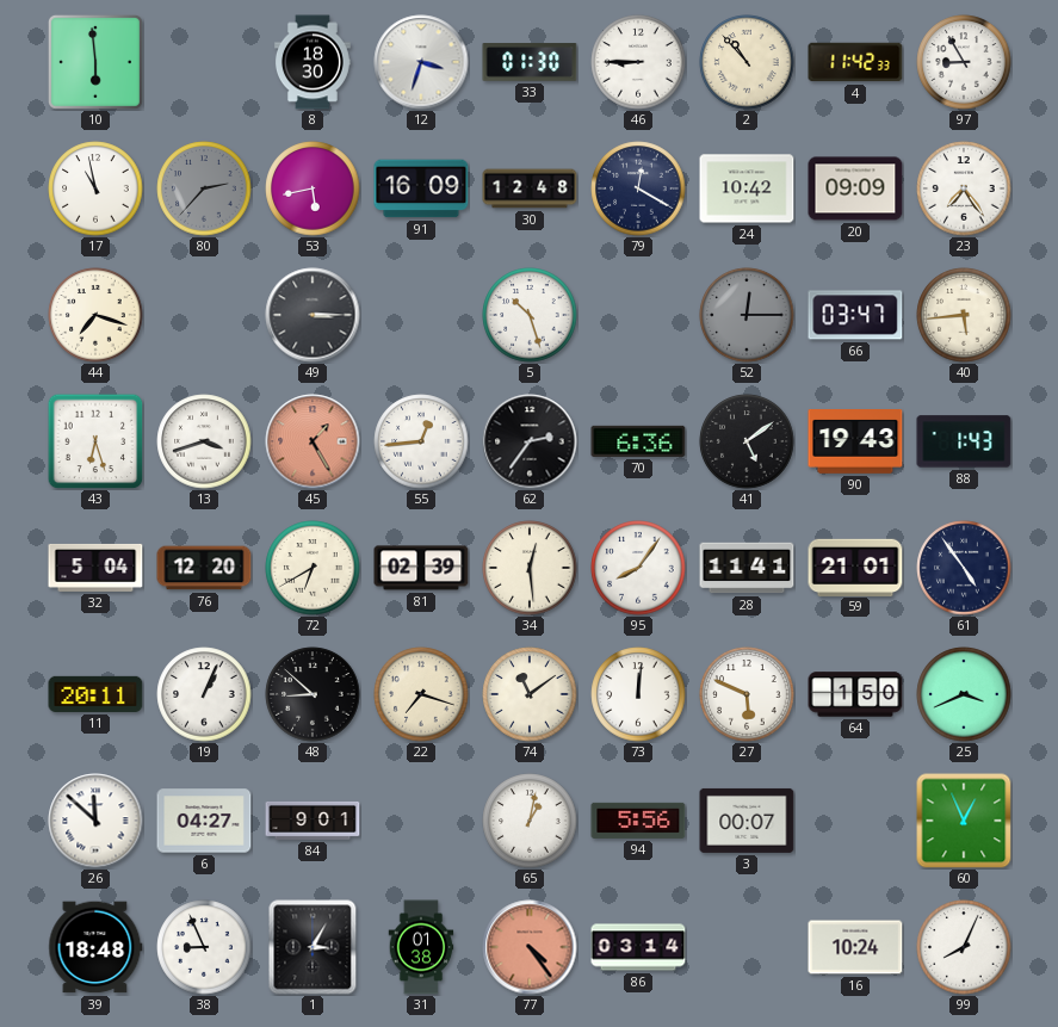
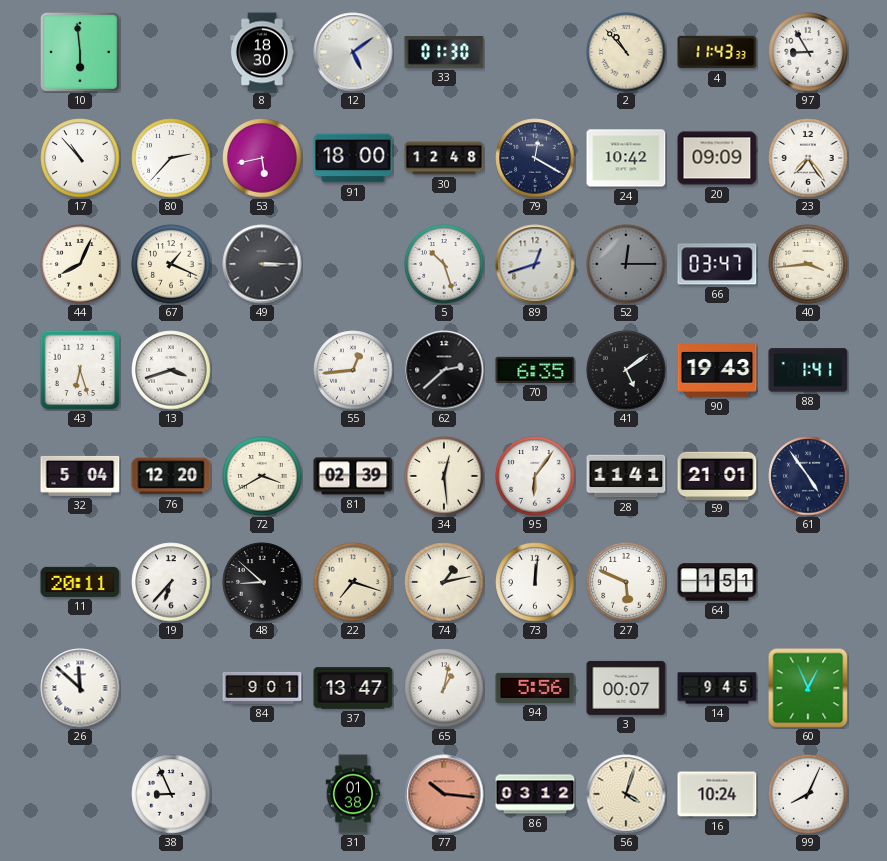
12: 3:33 -> 5:09 (353, 52)
46: 8:45 -> none (638, 62)
4: 11:42 -> 11:43 (717, 52)
17: 10:58 -> 10:53 (80, 158)
80 dial: grey -> white (171, 158)
91: 16:09 -> 18:00 (353, 158)
44: 7:18 -> 8:04 (80, 264)
67: none -> 1:19 (171, 264)
89: none -> 12:42 (535, 264)
40: 5:44 -> 3:44 (808, 264)
45: 1:25 -> none (313, 441)
62: 2:36 -> 2:38 (444, 370)
70: 6:36 -> 6:35 (535, 370)
88: 1:43 -> 1:41 (808, 370)
72: 6:40 -> 3:40 (262, 476)
95: 8:06 -> 6:06 (535, 476)
19: 1:04 -> 6:37 (171, 582)
74: 11:09 -> 1:13 (444, 582)
64: 1:50 -> 1:51 (717, 582)
25: 3:41 -> none (964, 694)
6: 04:27 -> none (204, 821)
37: none -> 13:47 (353, 688)
14: none -> 9:45 (717, 688)
39: 18:48 -> none (95, 947)
1: 3:05 -> none (313, 947)
77: 4:24 -> 10:16 (444, 794)
86: 03:14 -> 03:12 (535, 794)
56: none -> 4:03 (626, 794)
